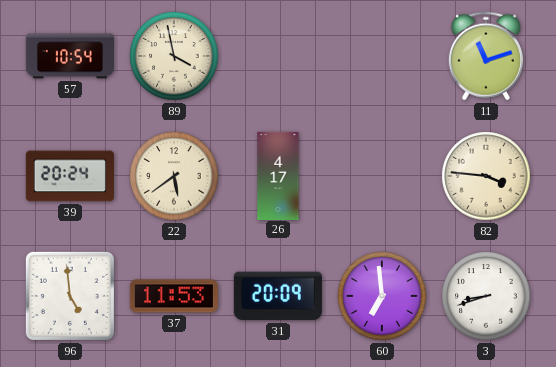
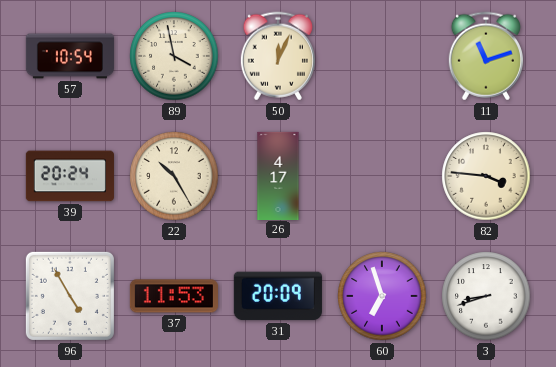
50: none -> 12:04 (278, 56)
22: 5:39 -> 10:25 (174, 176)
96: 4:59 -> 4:55 (70, 296)
60: 6:59 -> 6:57 (382, 296)
